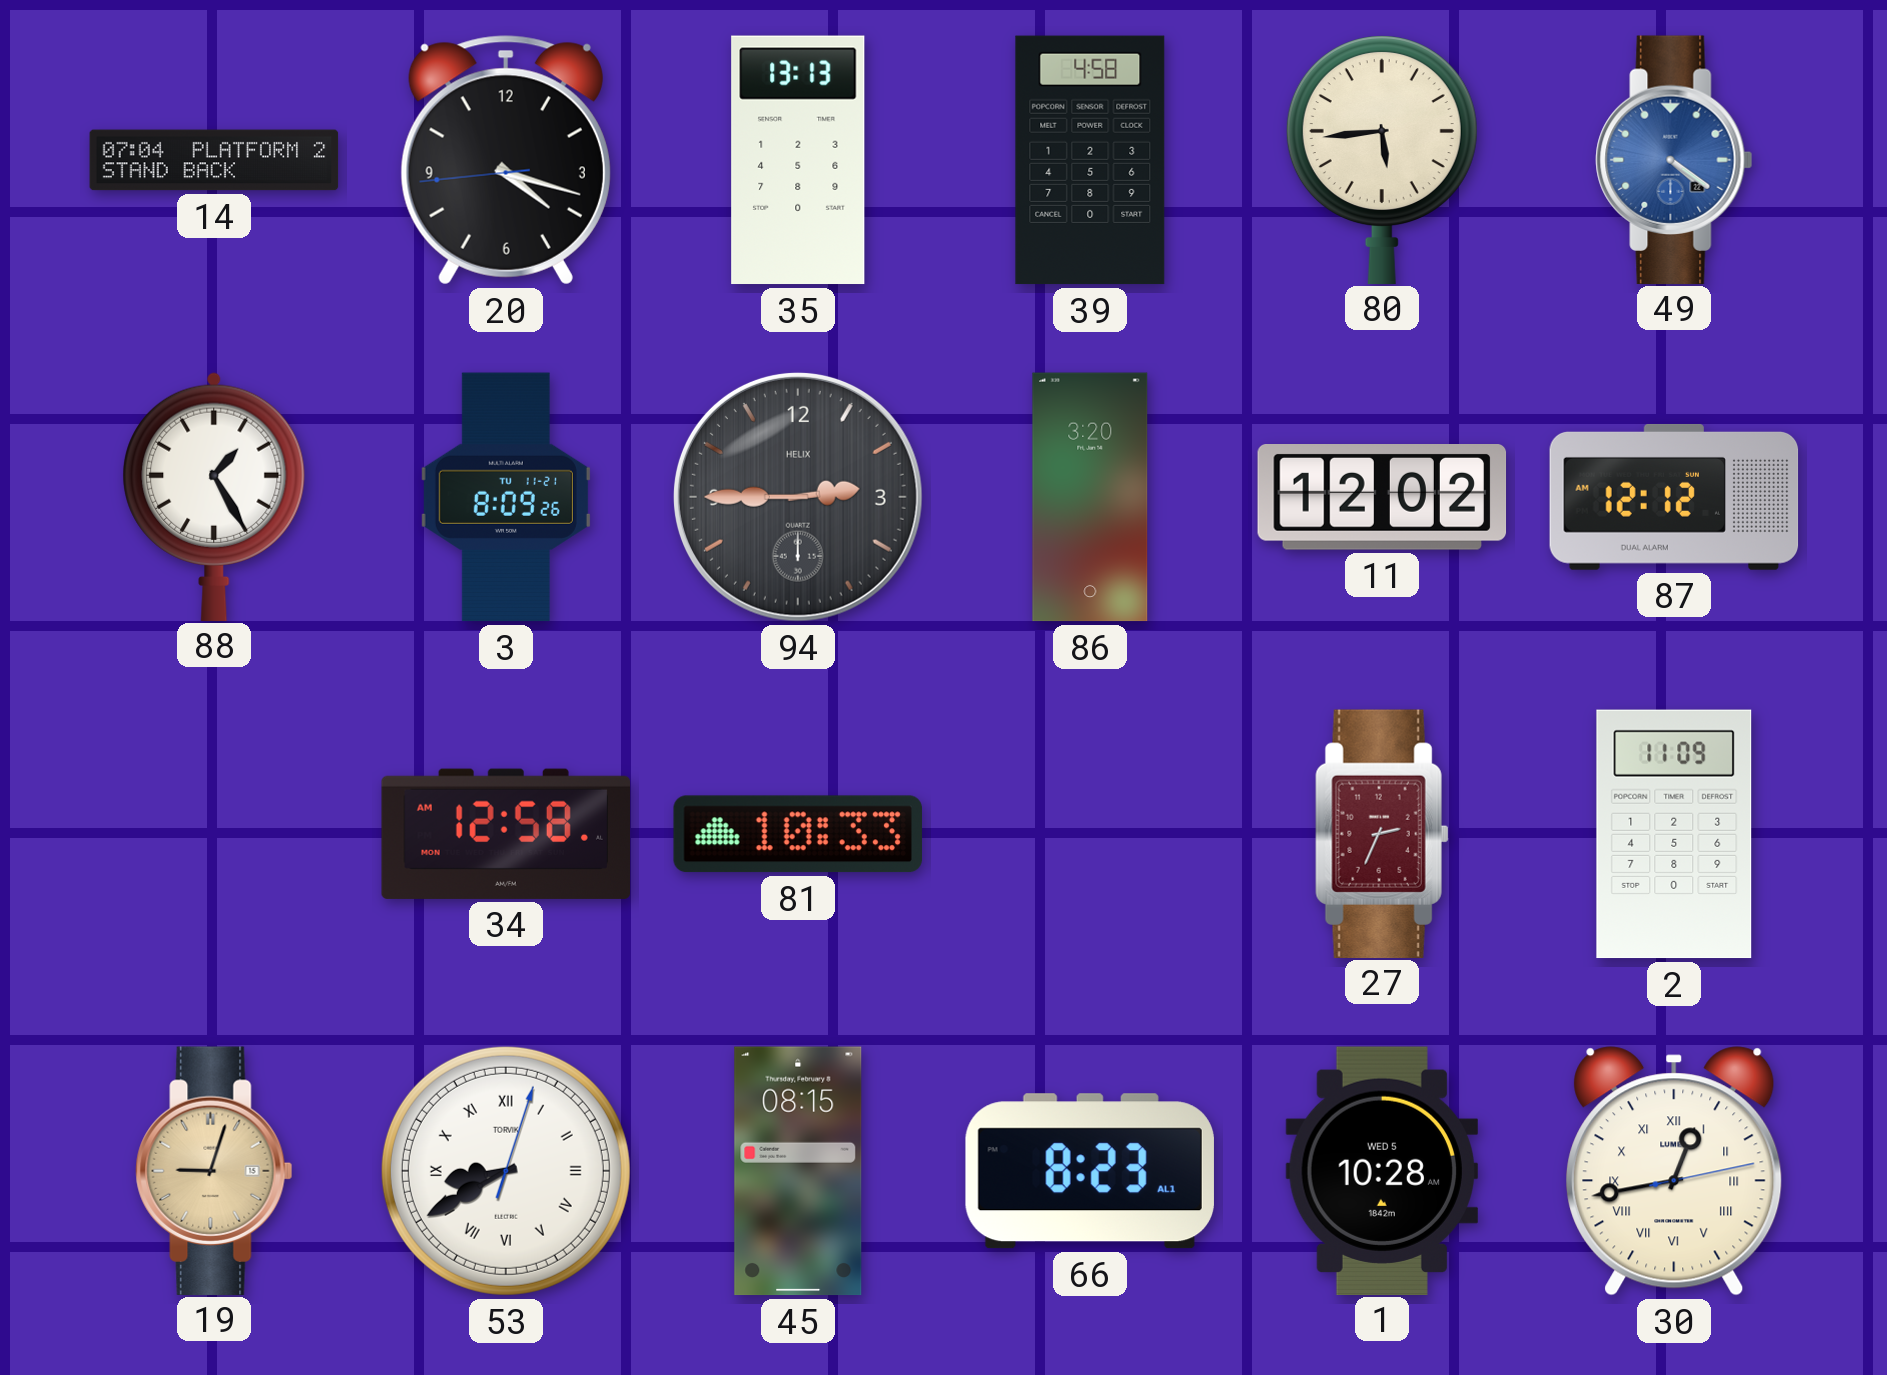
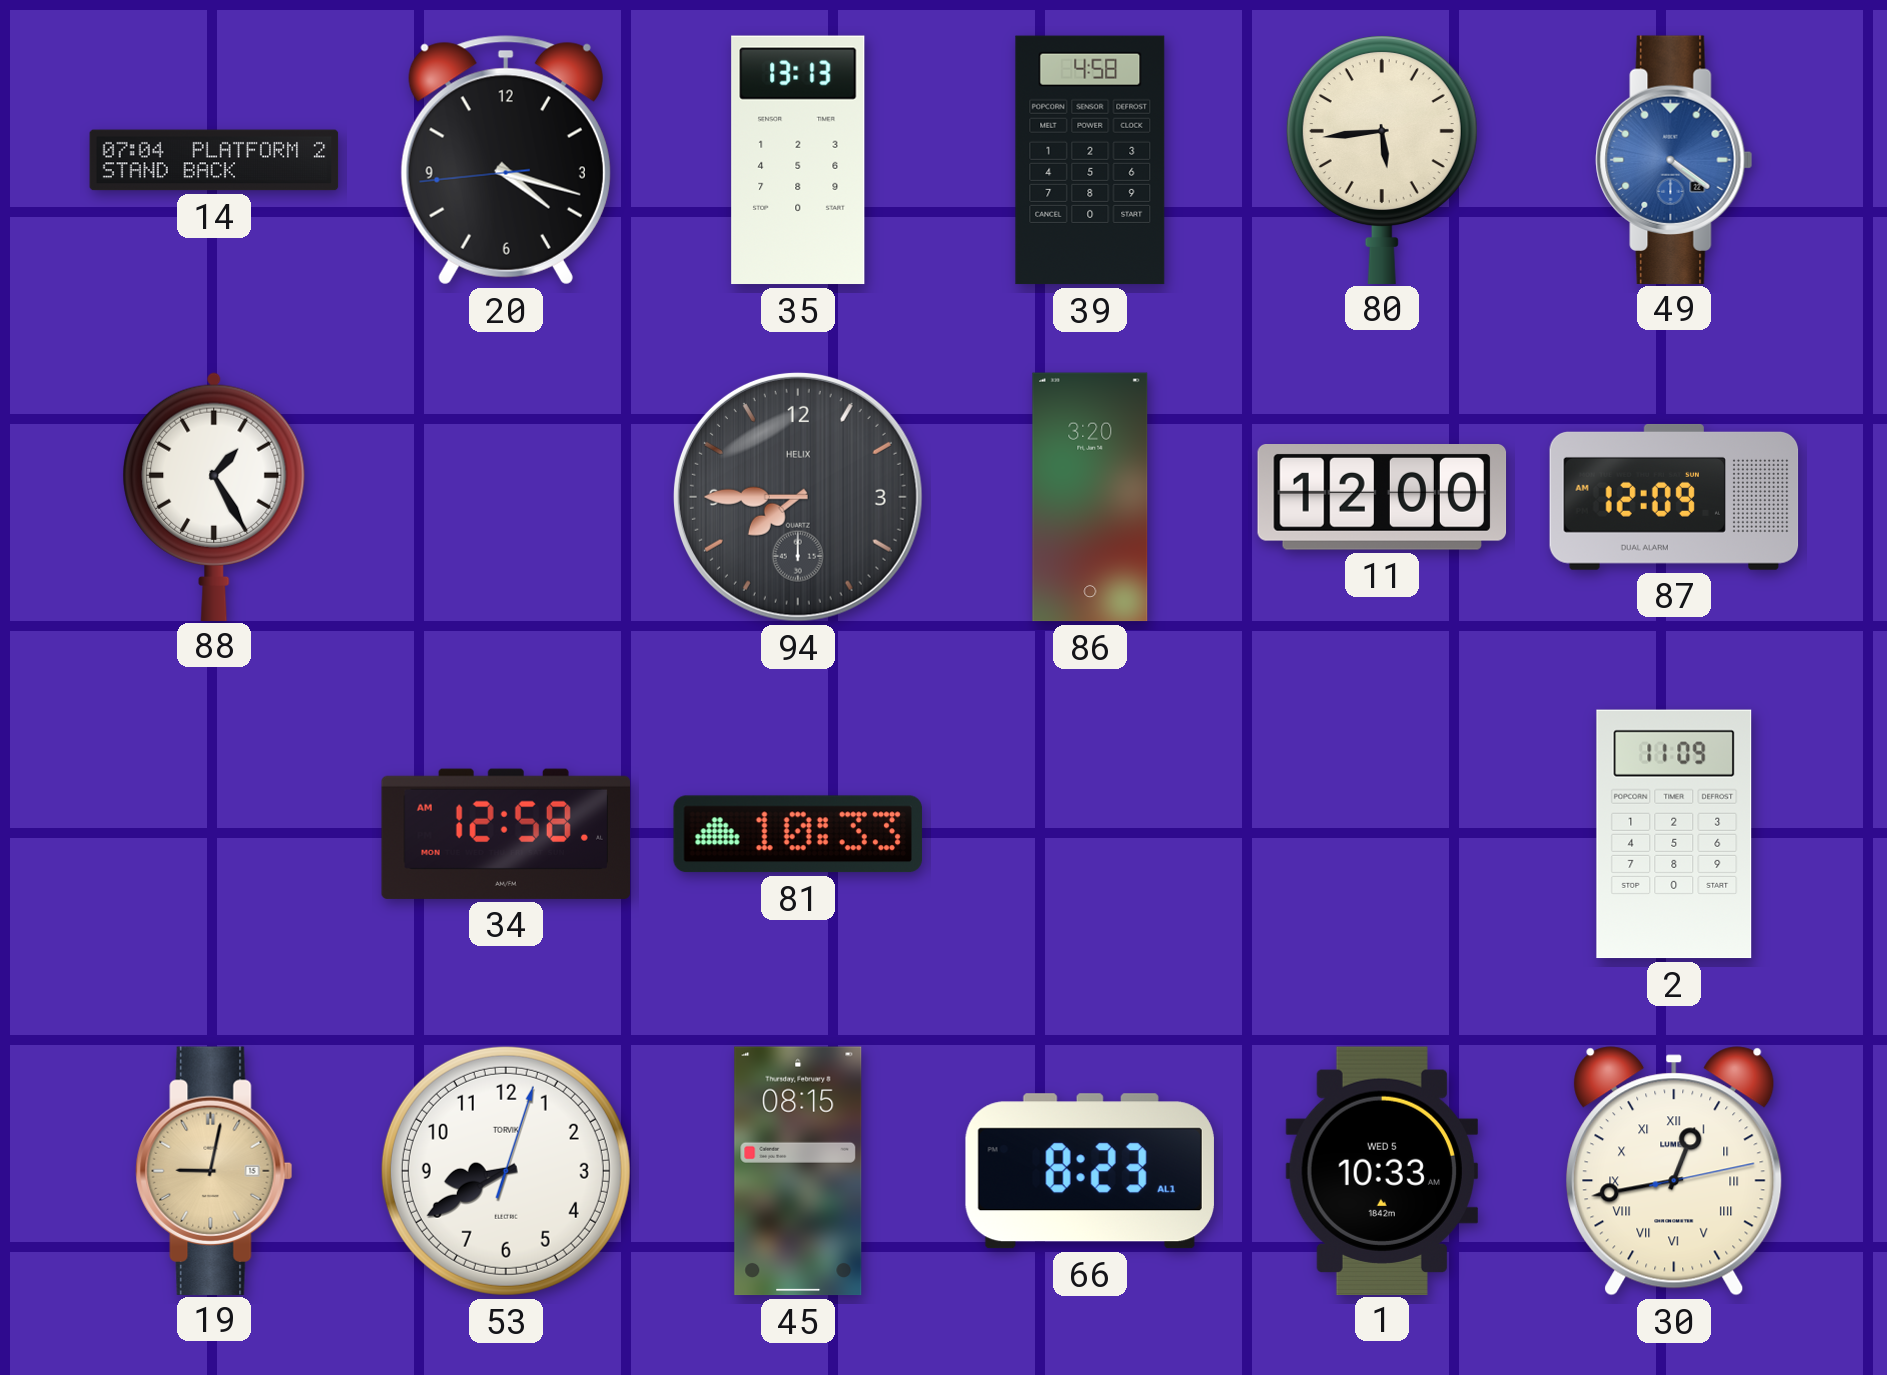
3: 8:09 -> none (506, 497)
94: 2:45 -> 7:45 (798, 497)
11: 12:02 -> 12:00 (1382, 498)
87: 12:12 -> 12:09 (1674, 497)
27: 2:34 -> none (1382, 833)
19: 9:03 -> 9:02 (214, 1170)
53 numerals: Roman -> Arabic (506, 1171)
1: 10:28 -> 10:33 (1381, 1170)
